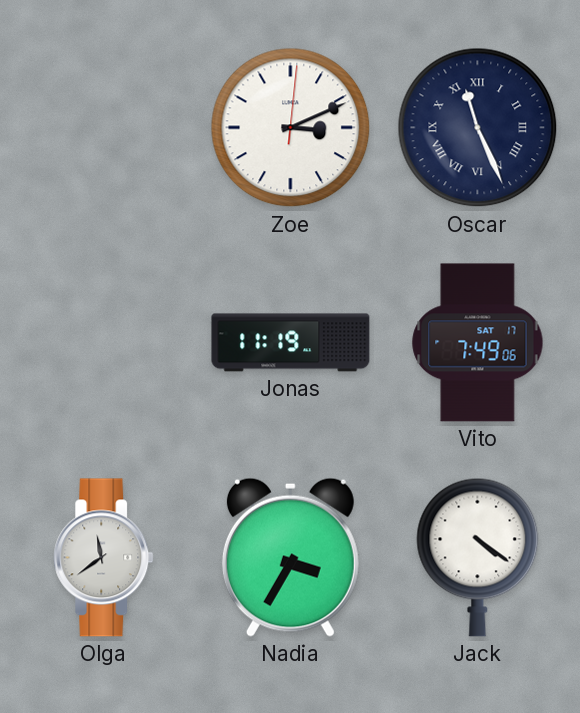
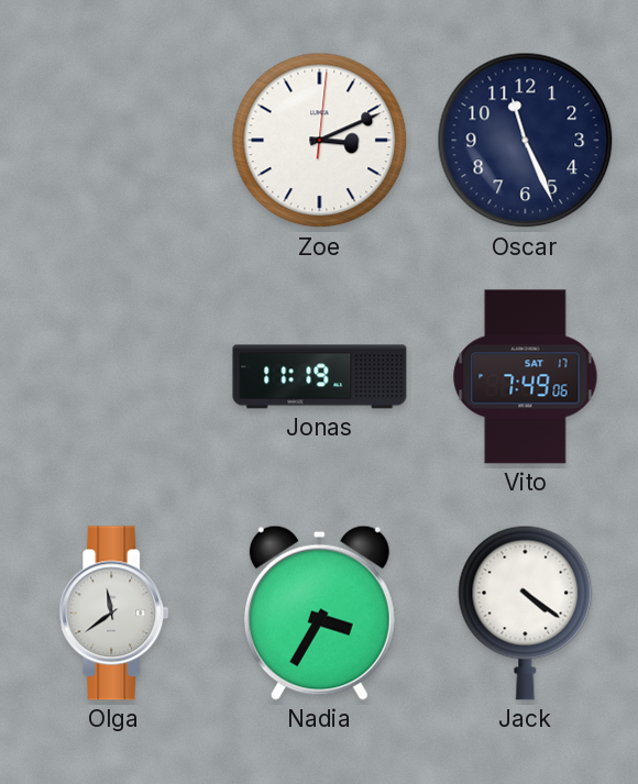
Oscar numerals: Roman -> Arabic (526, 141)
